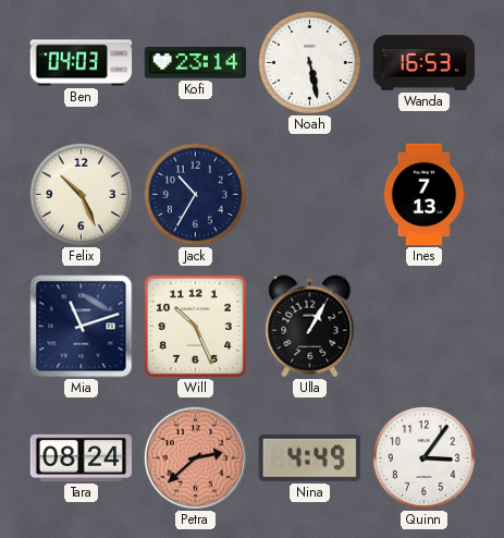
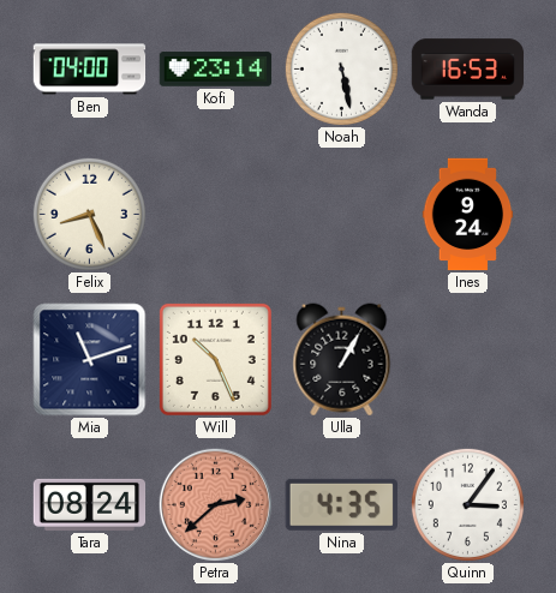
Ben: 04:03 -> 04:00 (90, 70)
Felix: 10:26 -> 8:26 (89, 214)
Jack: 10:35 -> none (195, 194)
Ines: 7:13 -> 9:24 (468, 215)
Nina: 4:49 -> 4:35 (341, 504)
